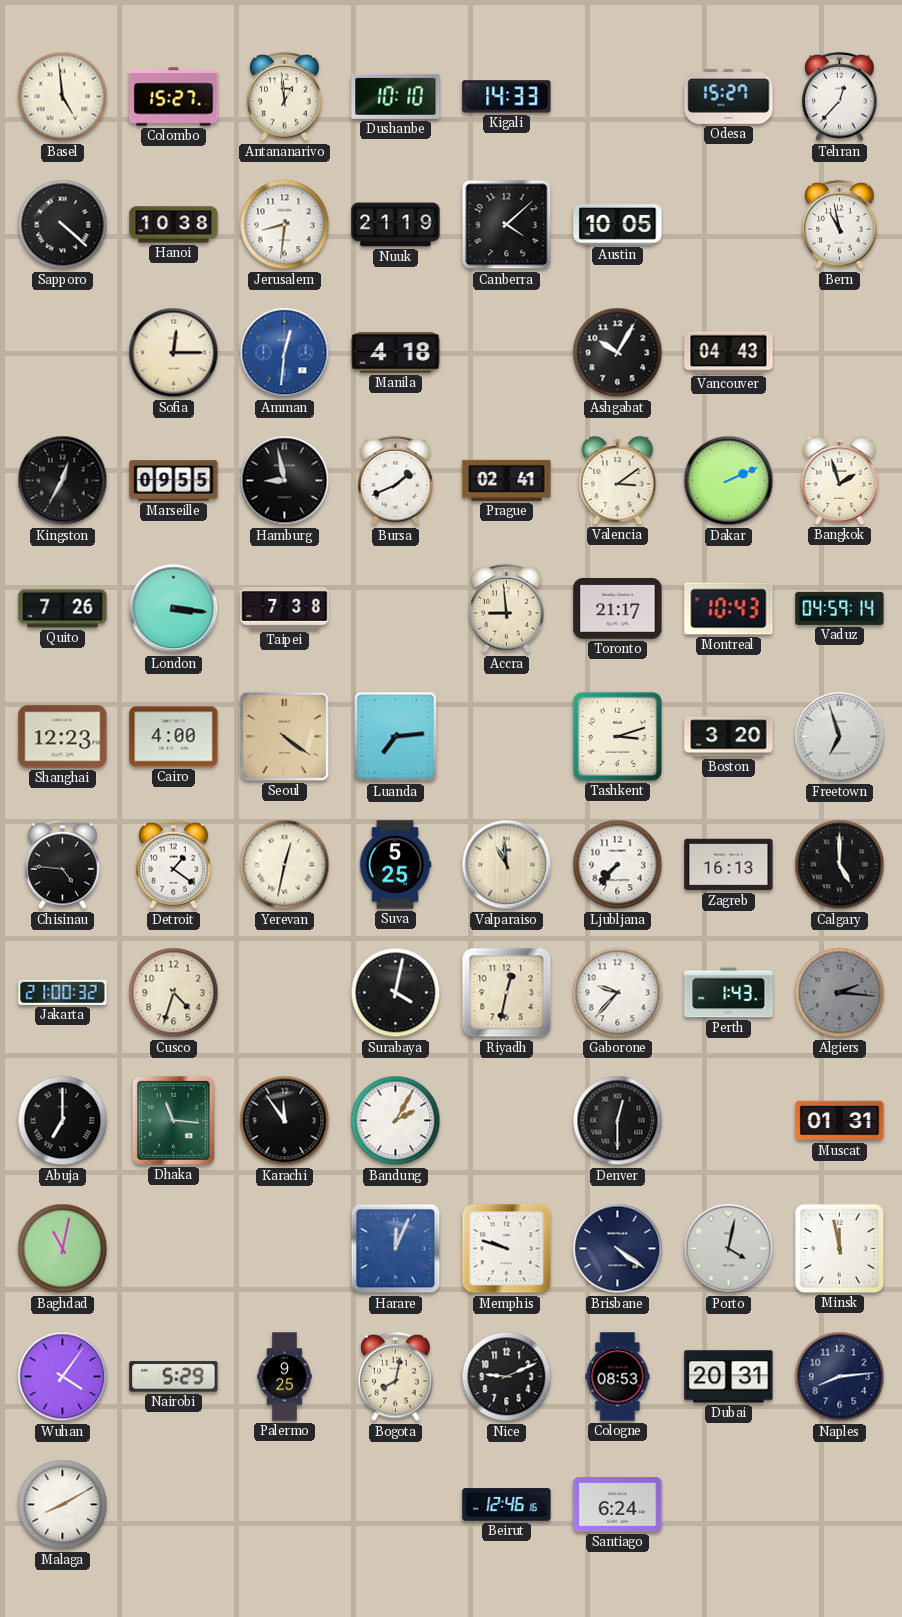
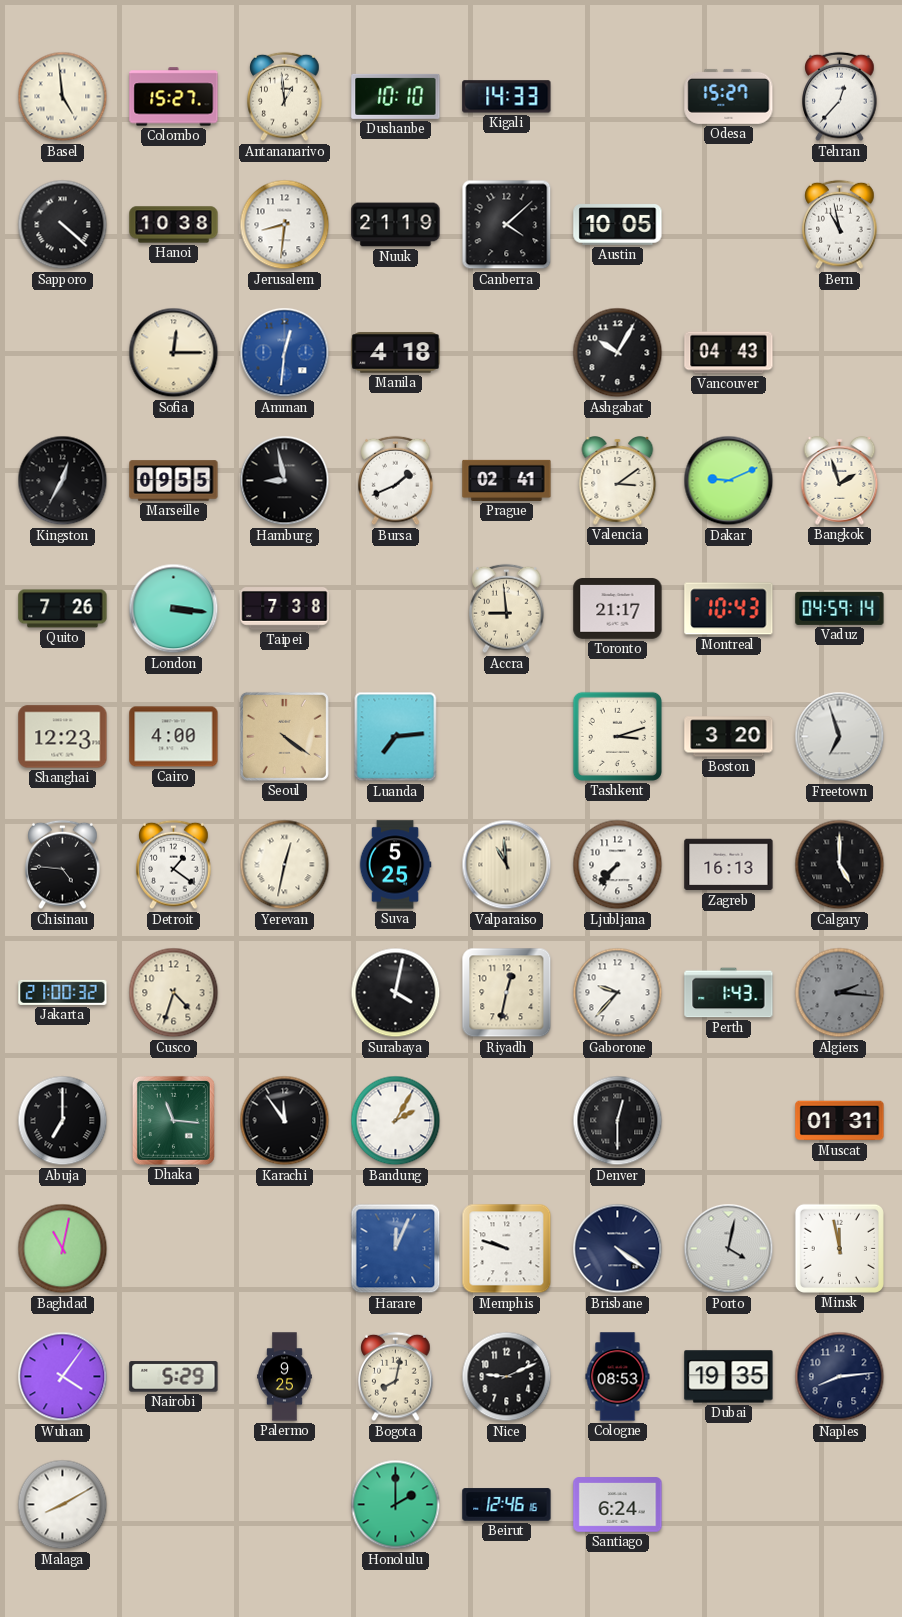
Dakar: 2:11 -> 9:11 (729, 481)
Dubai: 20:31 -> 19:35 (729, 1377)
Honolulu: none -> 2:00 (396, 1505)
